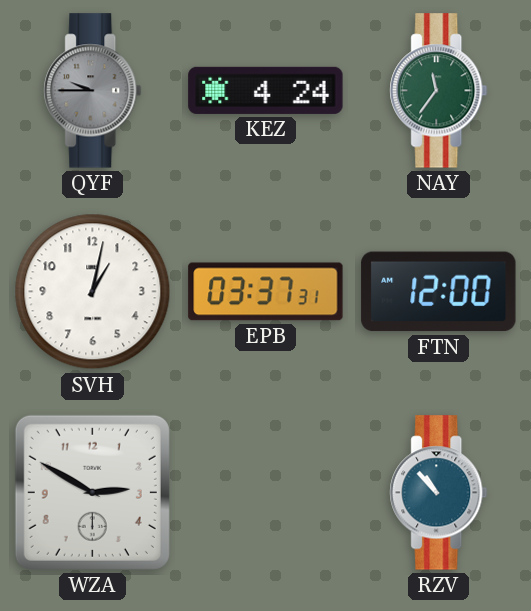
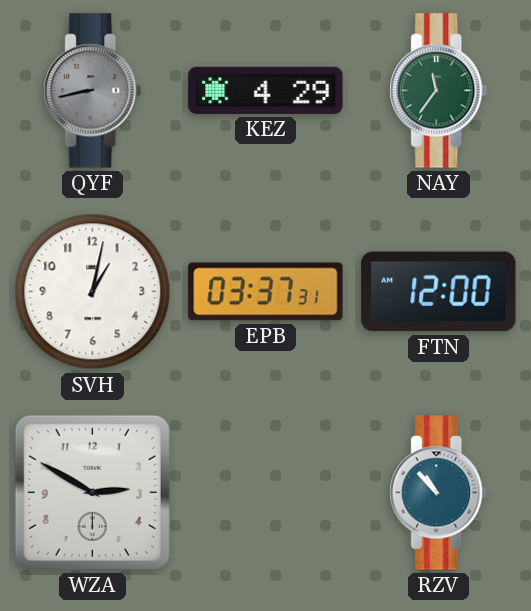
QYF: 9:45 -> 8:43 (93, 91)
KEZ: 4:24 -> 4:29 (266, 90)
